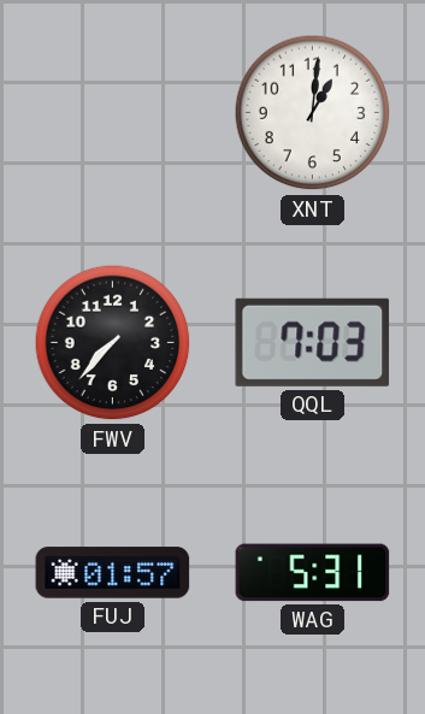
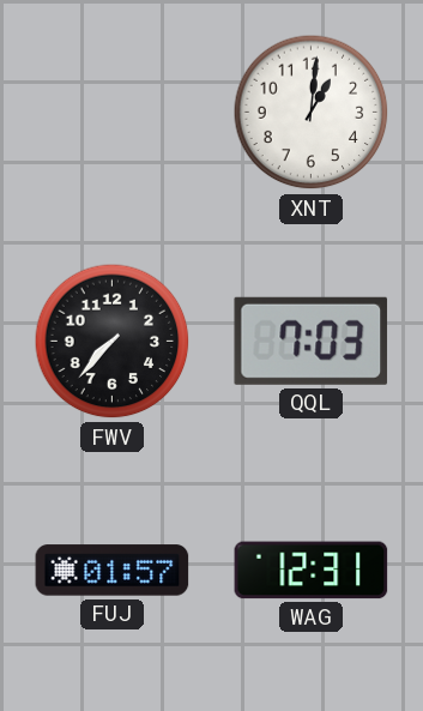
WAG: 5:31 -> 12:31 (312, 571)
